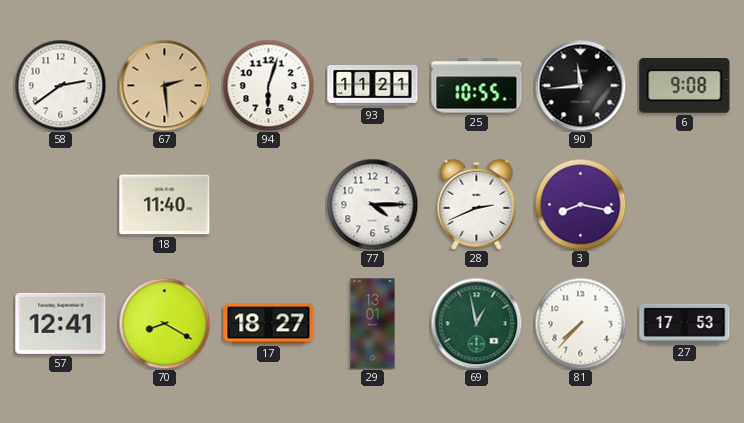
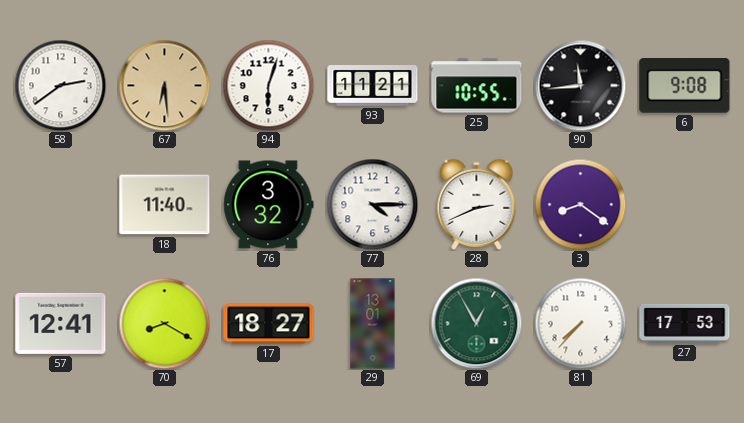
67: 2:29 -> 6:29 (164, 85)
76: none -> 3:32 (269, 205)
3: 8:17 -> 8:21 (580, 204)
69: 12:58 -> 12:55 (476, 323)
